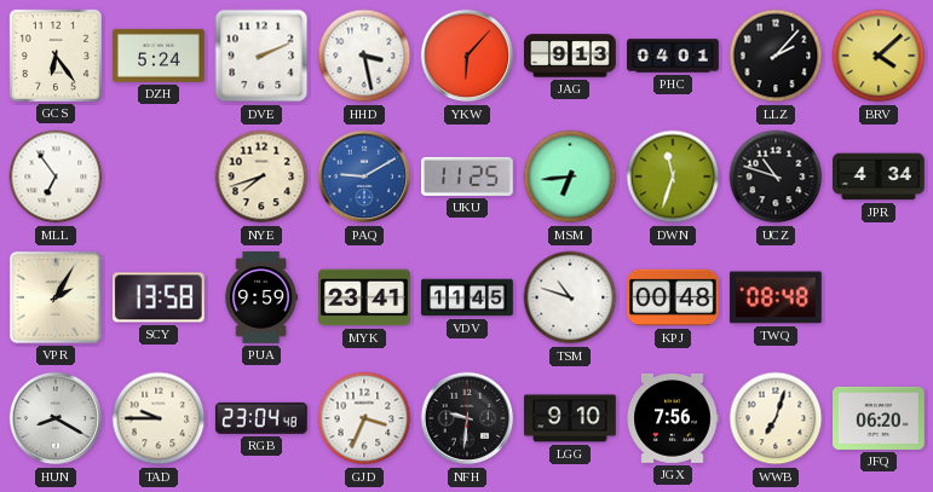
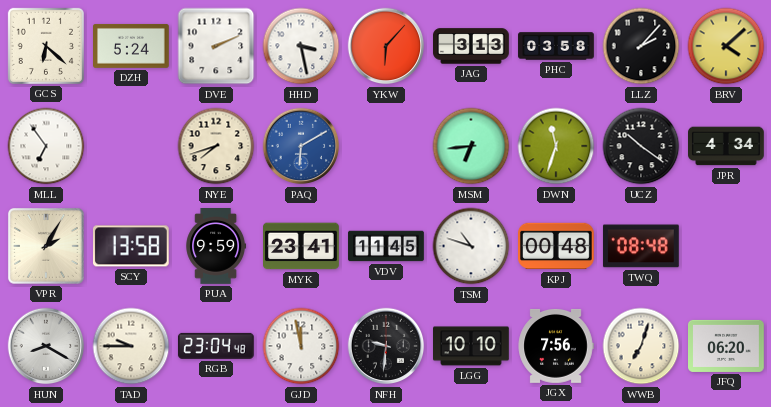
GCS: 6:24 -> 6:22 (46, 46)
JAG: 9:13 -> 3:13 (472, 46)
PHC: 04:01 -> 03:58 (556, 46)
PAQ: 9:10 -> 6:10 (301, 146)
UKU: 11:25 -> none (468, 176)
UCZ: 10:48 -> 10:21 (641, 146)
GJD: 3:34 -> 11:58 (301, 346)
LGG: 9:10 -> 10:10 (472, 346)
